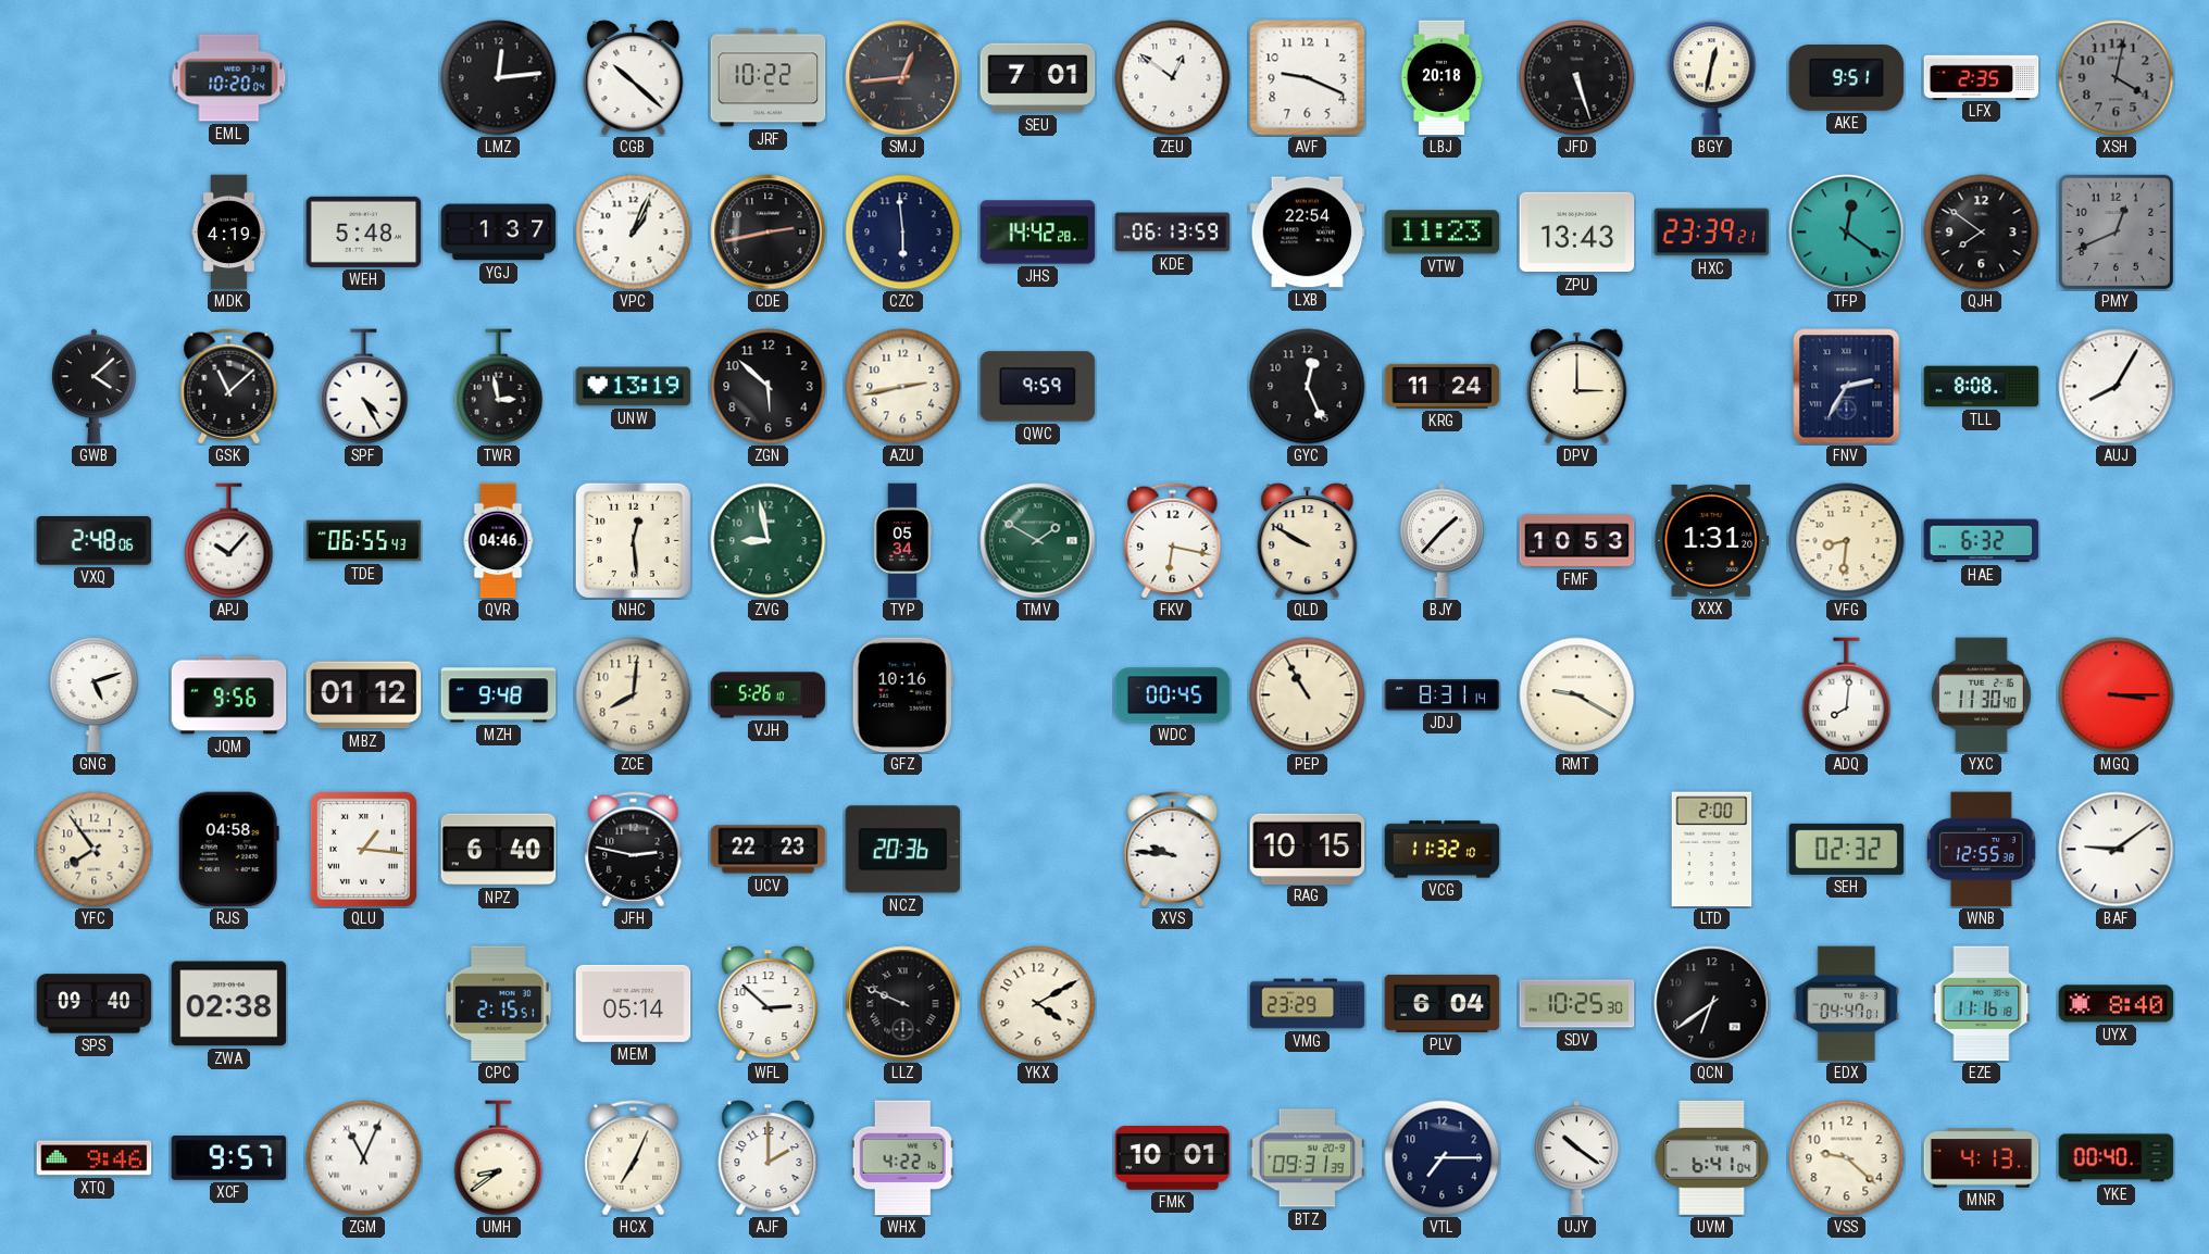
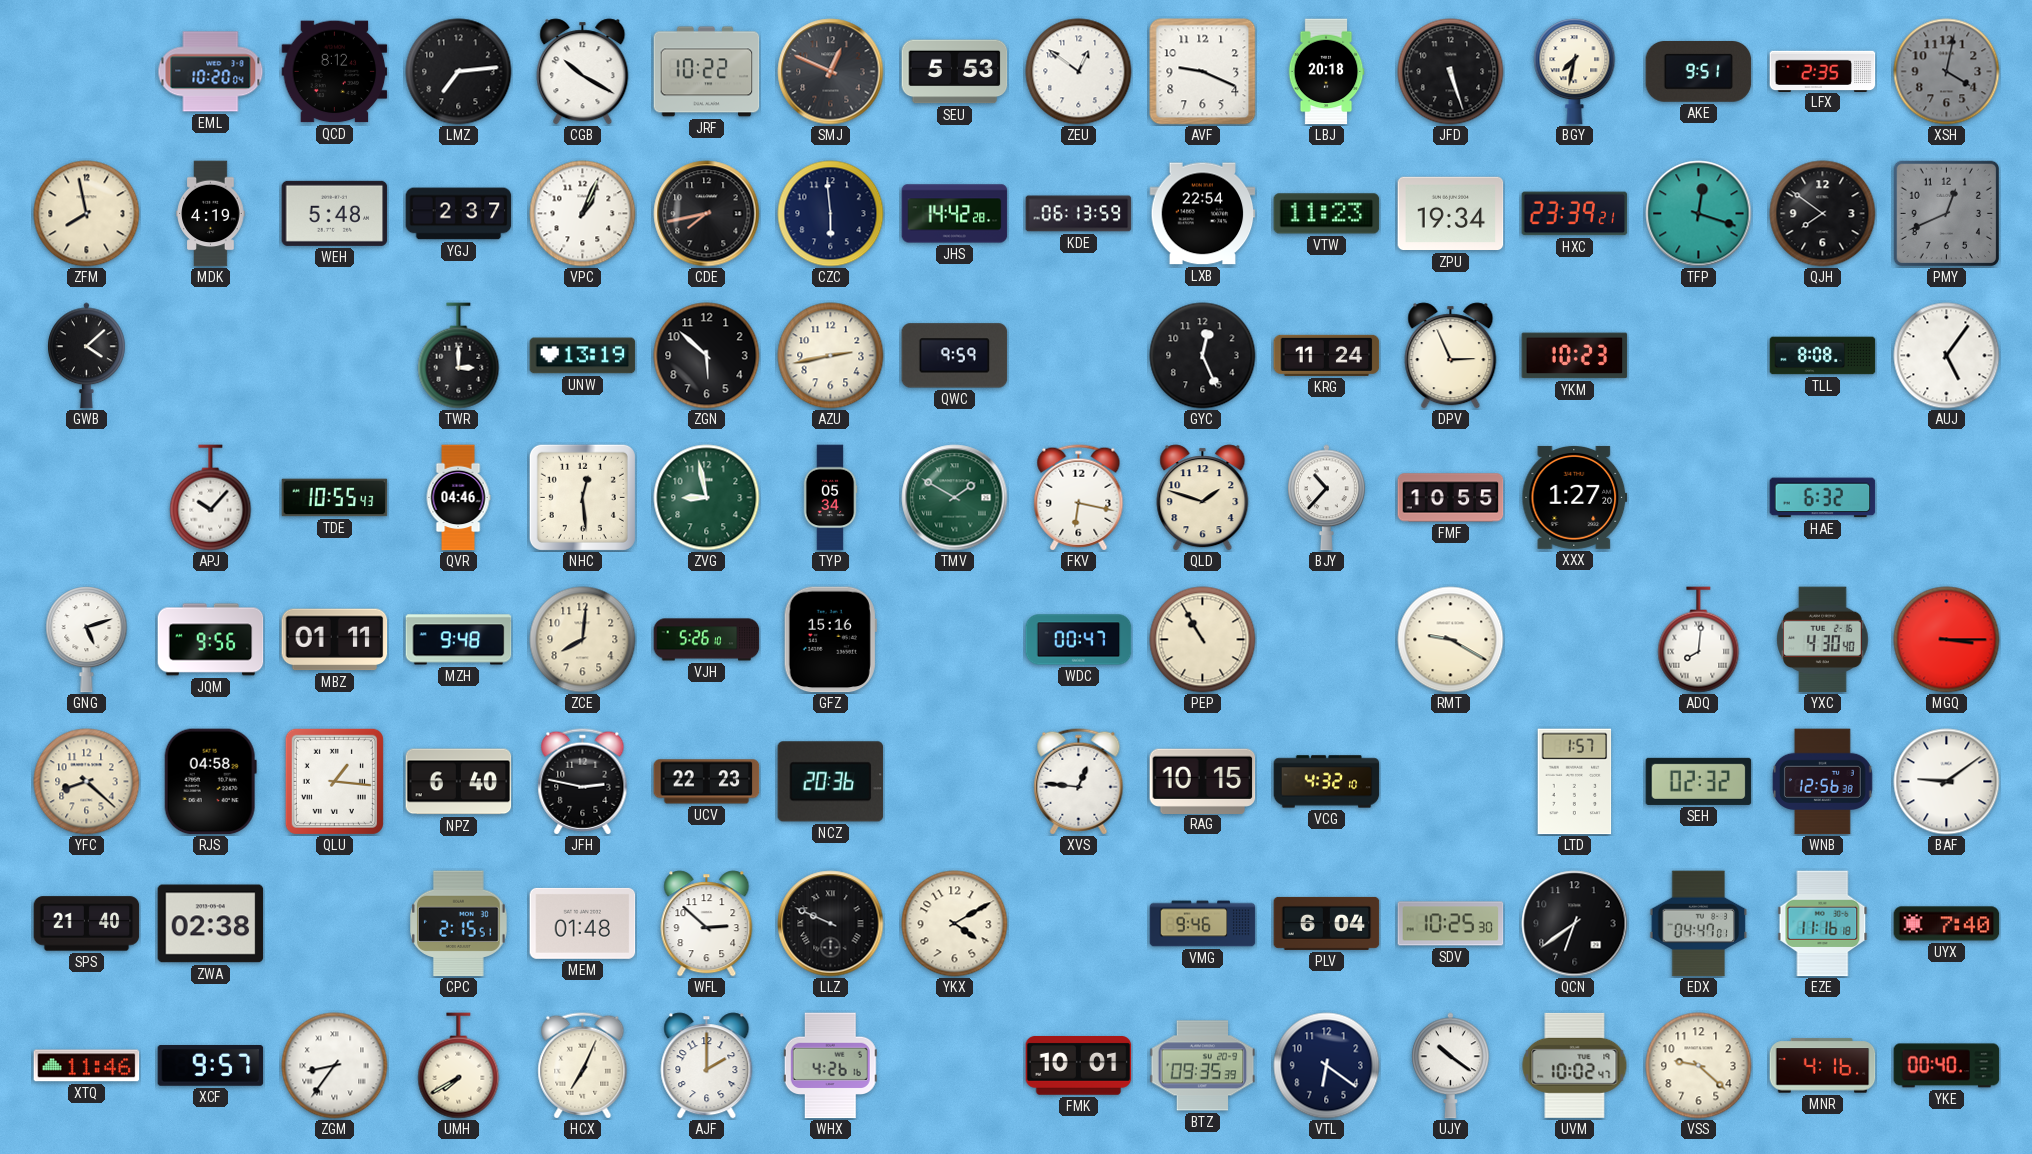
QCD: none -> 8:12 (335, 72)
LMZ: 12:14 -> 7:14 (459, 72)
CGB: 10:22 -> 10:20 (583, 72)
SMJ: 12:44 -> 12:49 (831, 72)
SEU: 7:01 -> 5:53 (955, 72)
BGY: 12:32 -> 7:32 (1575, 72)
ZFM: none -> 7:58 (87, 214)
YGJ: 1:37 -> 2:37 (459, 214)
CDE: 2:43 -> 7:43 (707, 214)
ZPU: 13:43 -> 19:34 (1451, 214)
TFP: 12:21 -> 12:18 (1699, 214)
GSK: 11:08 -> none (229, 387)
SPF: 4:25 -> none (364, 387)
TWR: 2:58 -> 3:00 (459, 356)
DPV: 3:00 -> 2:56 (1451, 356)
YKM: none -> 10:23 (1575, 356)
FNV: 2:35 -> none (1847, 387)
AUJ: 8:05 -> 5:06 (1947, 356)
VXQ: 2:48 -> none (95, 541)
TDE: 06:55 -> 10:55 (335, 498)
QLD: 9:50 -> 1:48 (1203, 498)
BJY: 1:37 -> 10:37 (1327, 498)
FMF: 10:53 -> 10:55 (1451, 498)
XXX: 1:31 -> 1:27 (1575, 497)
VFG: 8:31 -> none (1847, 541)
MBZ: 01:12 -> 01:11 (335, 640)
GFZ: 10:16 -> 15:16 (830, 640)
WDC: 00:45 -> 00:47 (1079, 640)
JDJ: 8:31 -> none (1443, 695)
YXC: 11:30 -> 4:30 (1823, 640)
YFC: 7:54 -> 8:22 (87, 782)
XVS: 9:46 -> 12:46 (1079, 782)
VCG: 11:32 -> 4:32 (1327, 782)
LTD: 2:00 -> 1:57 (1575, 782)
WNB: 12:55 -> 12:56 (1822, 782)
SPS: 09:40 -> 21:40 (87, 924)
MEM: 05:14 -> 01:48 (583, 923)
VMG: 23:29 -> 9:46 (1203, 924)
UYX: 8:40 -> 7:40 (1947, 924)
XTQ: 9:46 -> 11:46 (87, 1066)
ZGM: 11:04 -> 8:36 (335, 1066)
UMH: 8:39 -> 7:40 (459, 1066)
WHX: 4:22 -> 4:26 (830, 1066)
BTZ: 09:31 -> 09:35 (1203, 1066)
VTL: 7:15 -> 6:21 (1327, 1066)
UVM: 6:41 -> 10:02 (1575, 1065)
MNR: 4:13 -> 4:16 (1823, 1066)
